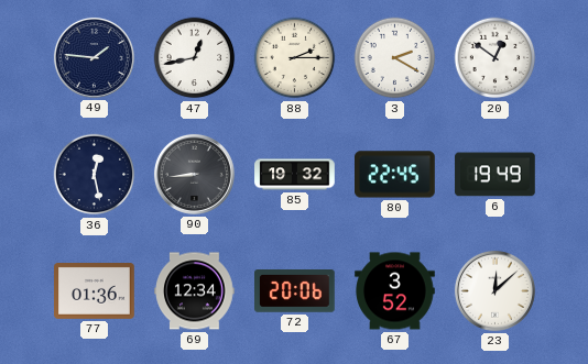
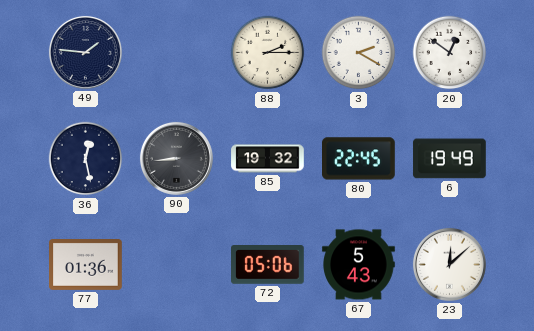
47: 12:43 -> none (195, 58)
69: 12:34 -> none (195, 291)
72: 20:06 -> 05:06 (268, 265)
67: 3:52 -> 5:43 (359, 265)
